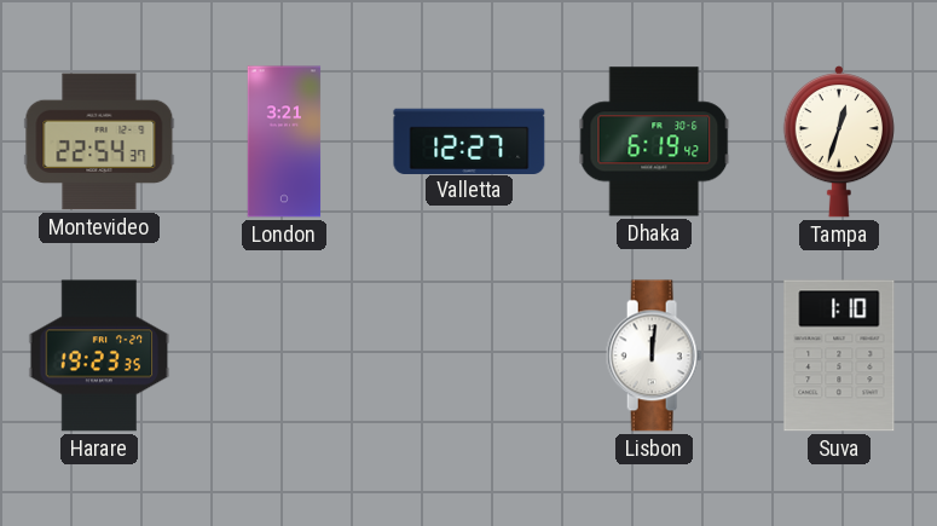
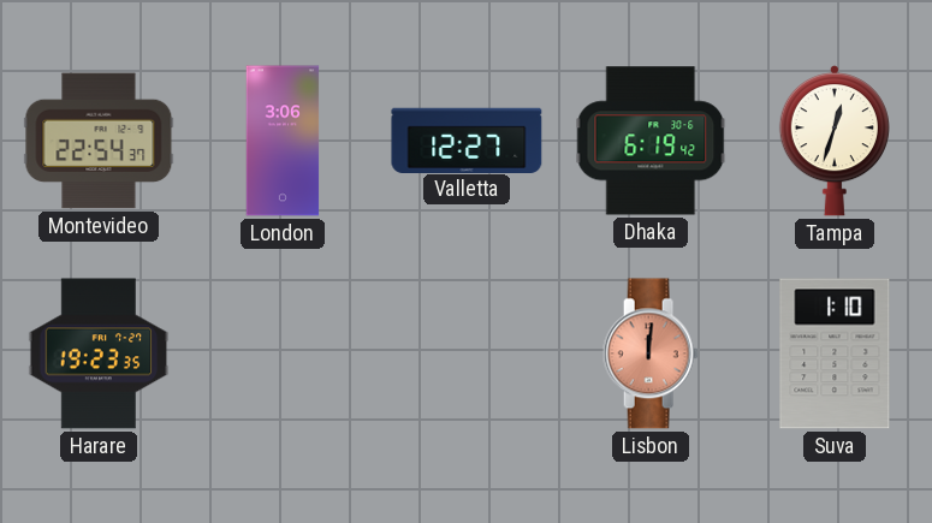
London: 3:21 -> 3:06 (283, 141)
Lisbon dial: white -> salmon (651, 353)
